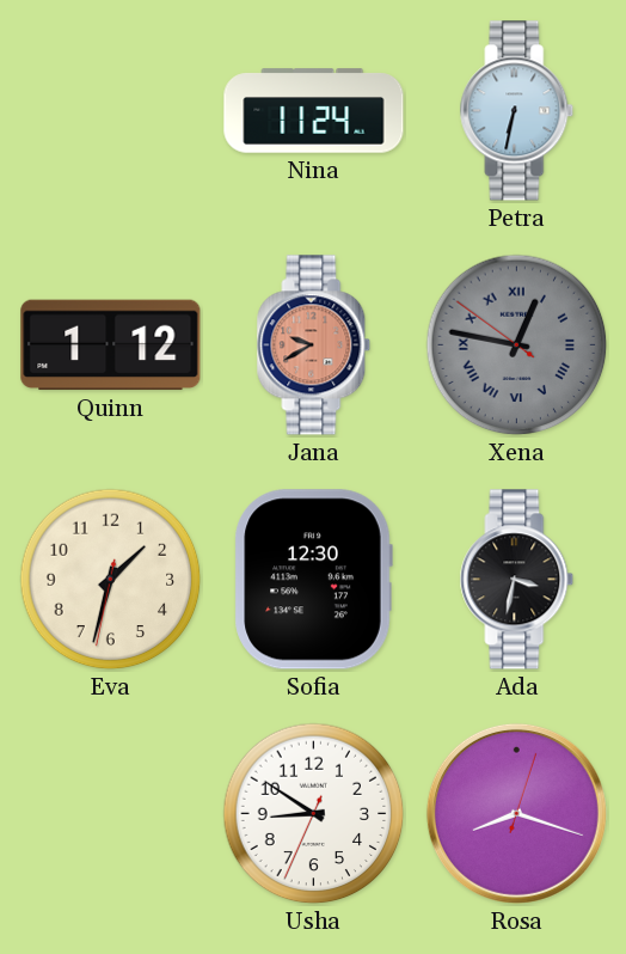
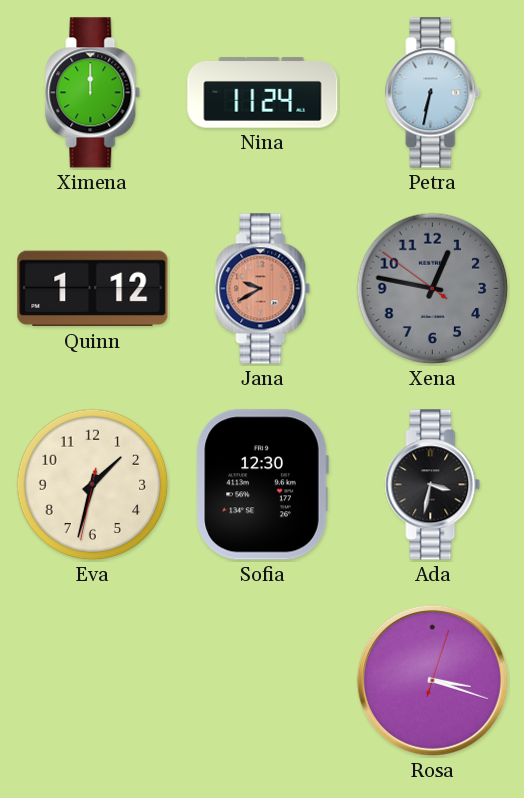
Ximena: none -> 12:00 (93, 93)
Xena numerals: Roman -> Arabic (433, 289)
Usha: 8:50 -> none (314, 814)
Rosa: 8:18 -> 3:18 (432, 680)
